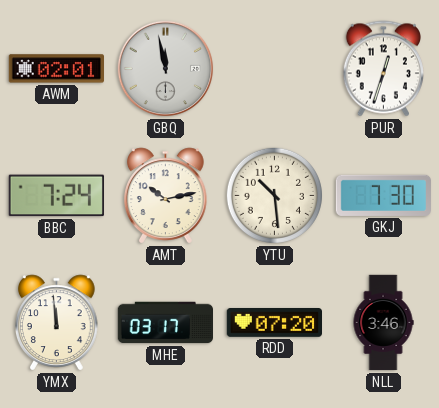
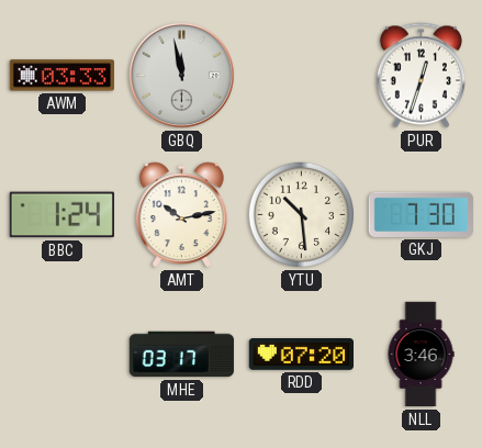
AWM: 02:01 -> 03:33 (61, 76)
BBC: 7:24 -> 1:24 (61, 215)
YMX: 11:59 -> none (57, 323)
